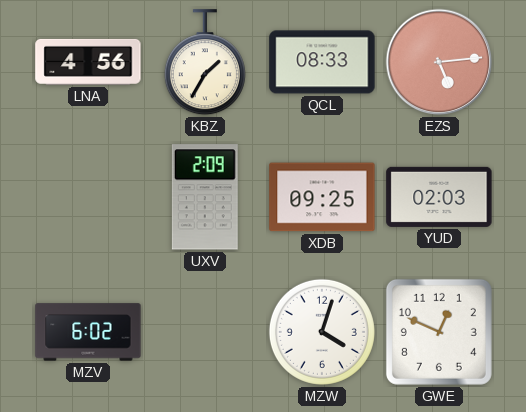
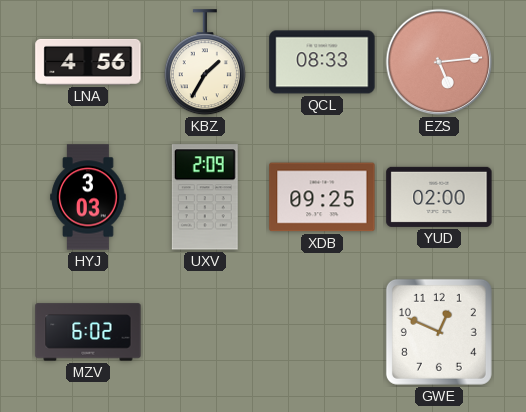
HYJ: none -> 3:03 (88, 197)
YUD: 02:03 -> 02:00 (439, 197)
MZW: 4:03 -> none (322, 332)
